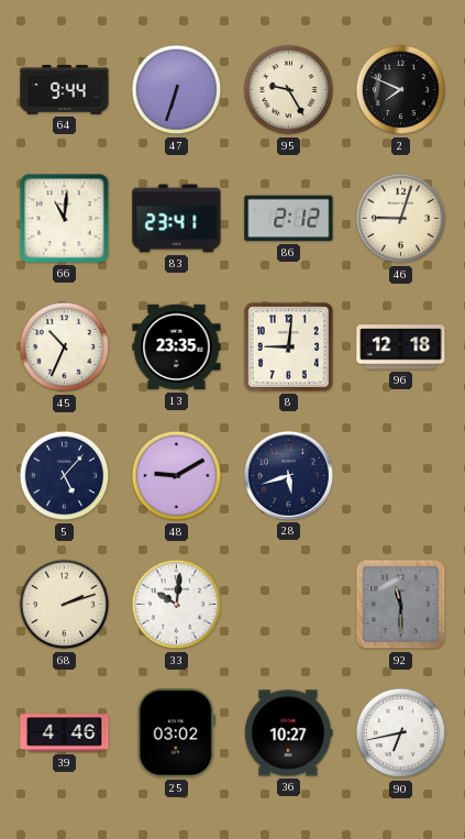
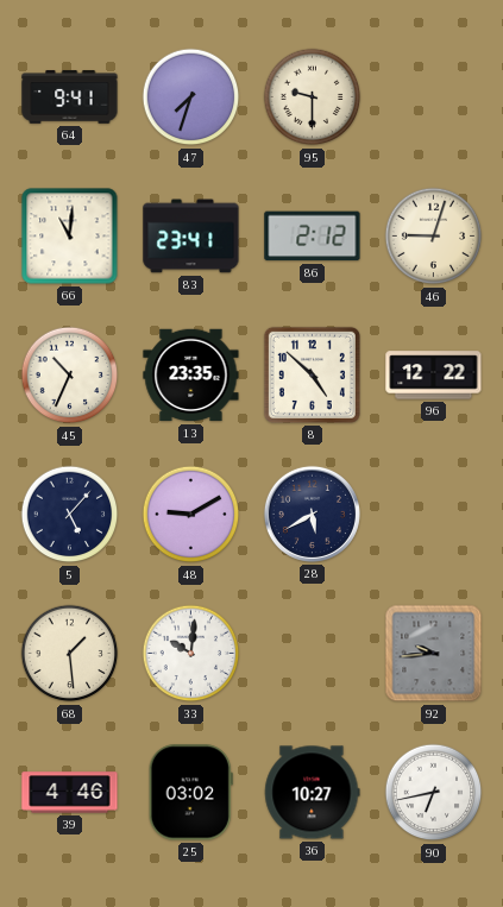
64: 9:44 -> 9:41 (70, 97)
47: 6:33 -> 7:33 (191, 97)
95: 9:25 -> 9:30 (313, 97)
2: 7:49 -> none (401, 90)
8: 9:01 -> 4:52 (312, 374)
96: 12:18 -> 12:22 (434, 376)
28: 5:42 -> 5:40 (312, 514)
68: 2:12 -> 1:29 (70, 654)
92: 11:30 -> 9:44 (434, 654)
